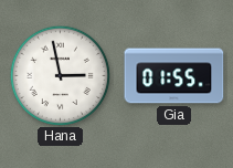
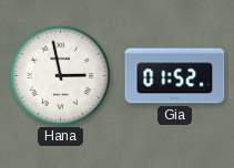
Gia: 01:55 -> 01:52 (175, 76)
